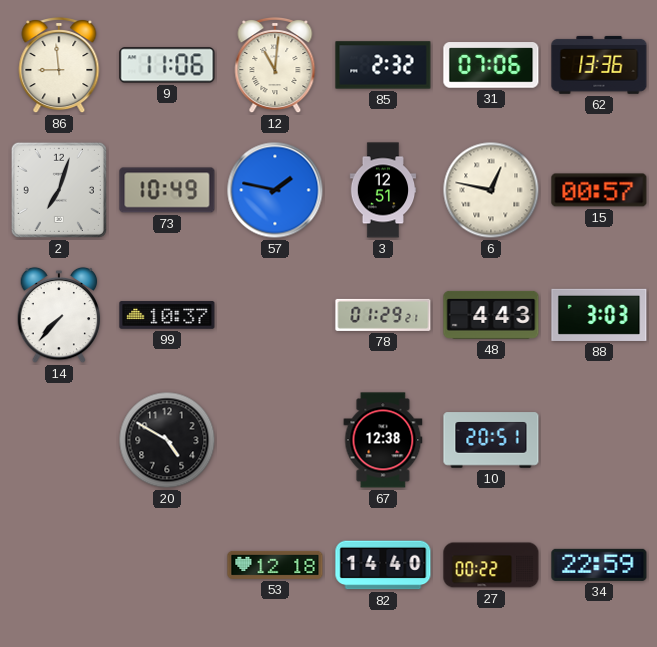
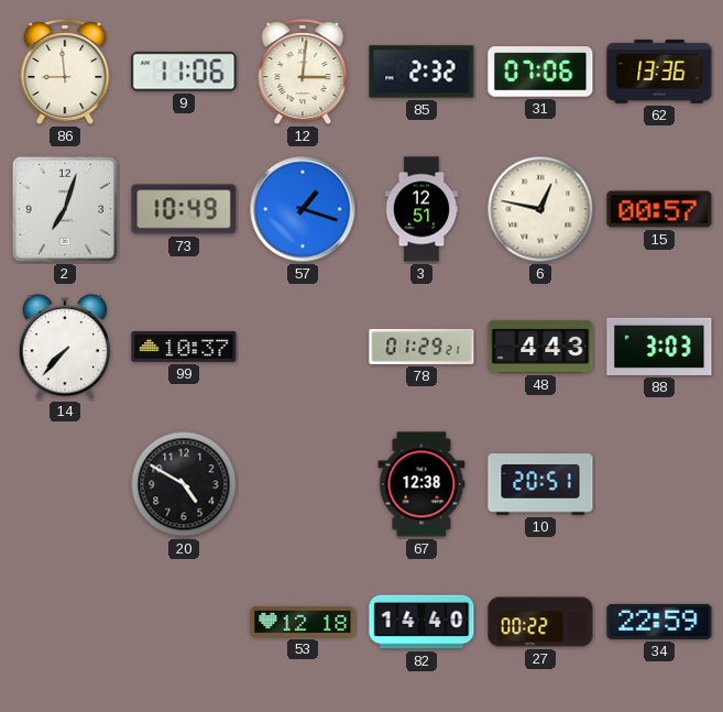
12: 11:01 -> 3:01 (303, 72)
57: 1:47 -> 1:18 (303, 209)
